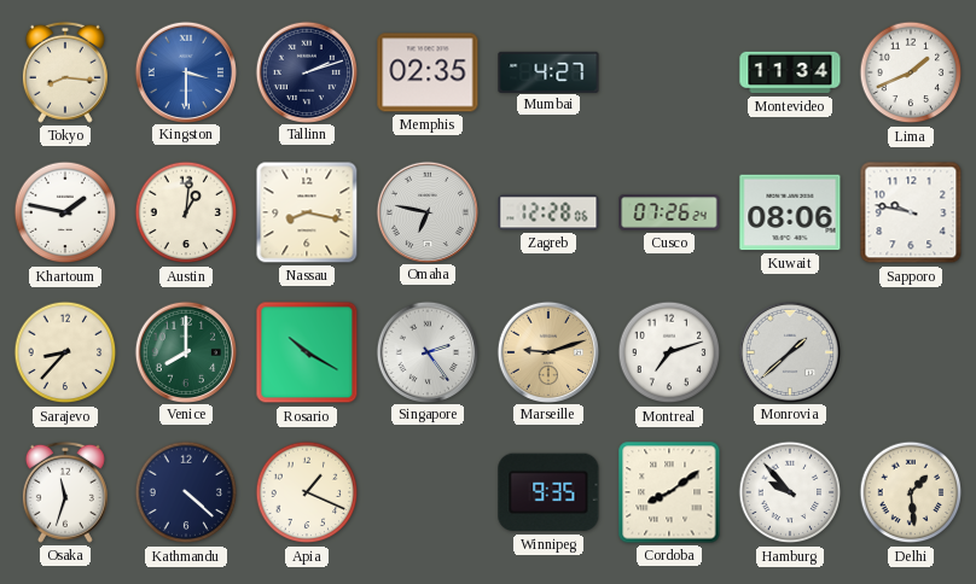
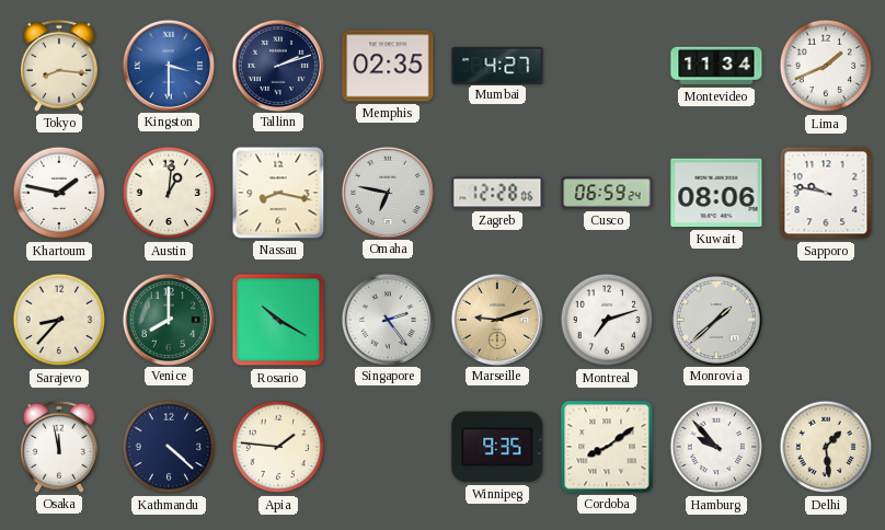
Cusco: 07:26 -> 06:59 (607, 193)
Osaka: 11:33 -> 11:58 (59, 447)
Apia: 1:19 -> 1:46 (278, 447)
